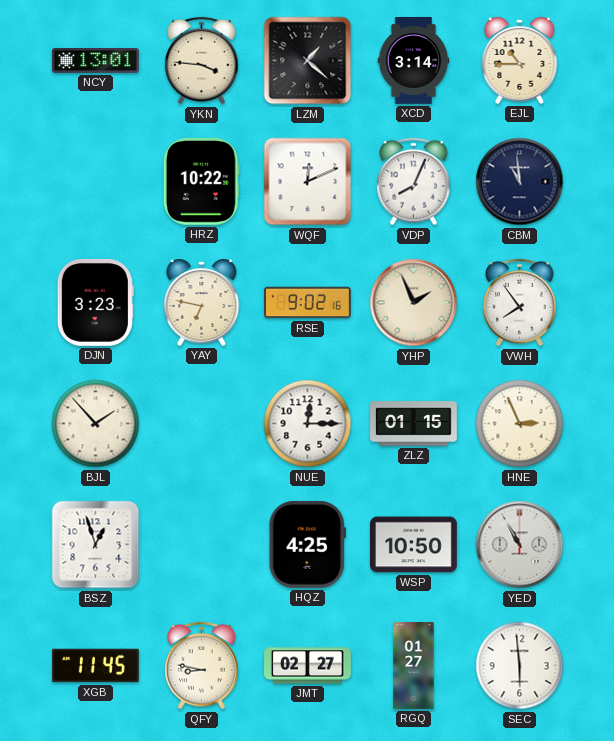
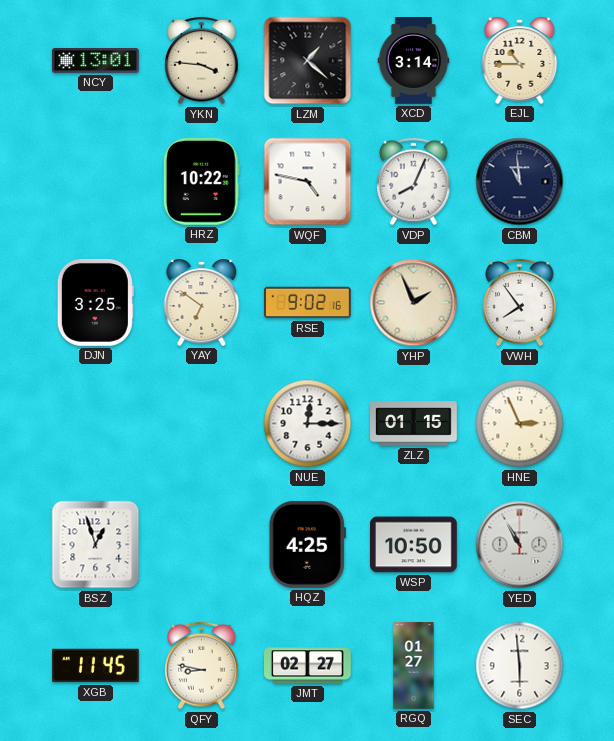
WQF: 12:11 -> 4:47 (308, 182)
DJN: 3:23 -> 3:25 (95, 303)
YAY: 6:47 -> 6:51 (202, 302)
BJL: 1:53 -> none (96, 424)
